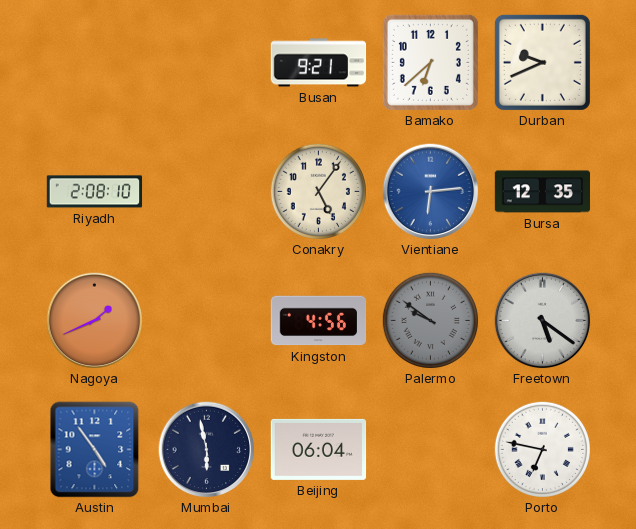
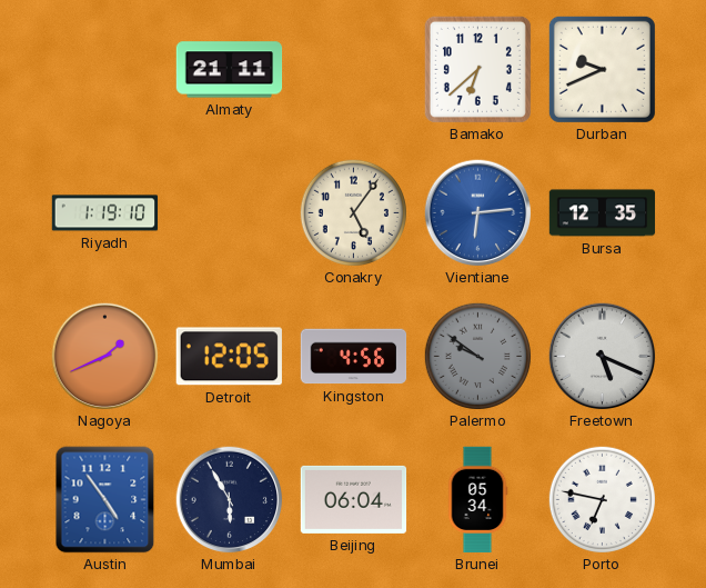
Almaty: none -> 21:11 (230, 70)
Busan: 9:21 -> none (319, 63)
Riyadh: 2:08 -> 1:19 (105, 213)
Detroit: none -> 12:05 (229, 357)
Freetown: 5:21 -> 5:19 (603, 357)
Mumbai: 5:58 -> 5:55 (230, 500)
Brunei: none -> 05:34 (477, 500)
